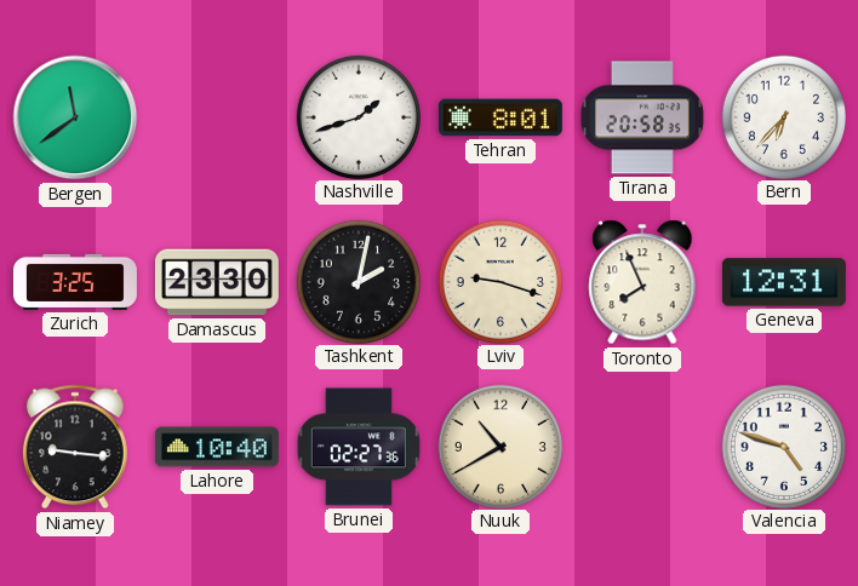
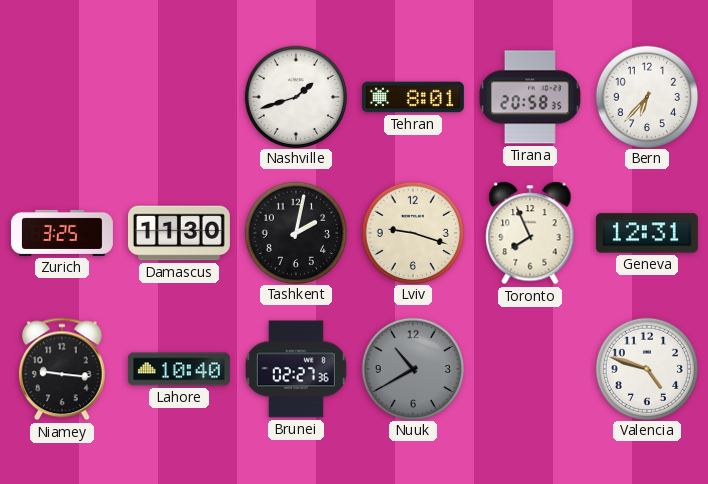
Bergen: 11:39 -> none (75, 117)
Damascus: 23:30 -> 11:30 (179, 233)
Nuuk dial: cream -> grey (412, 368)
